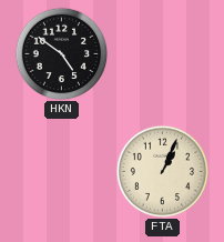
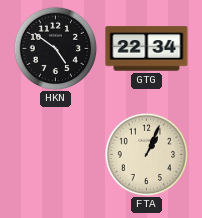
GTG: none -> 22:34 (147, 49)
